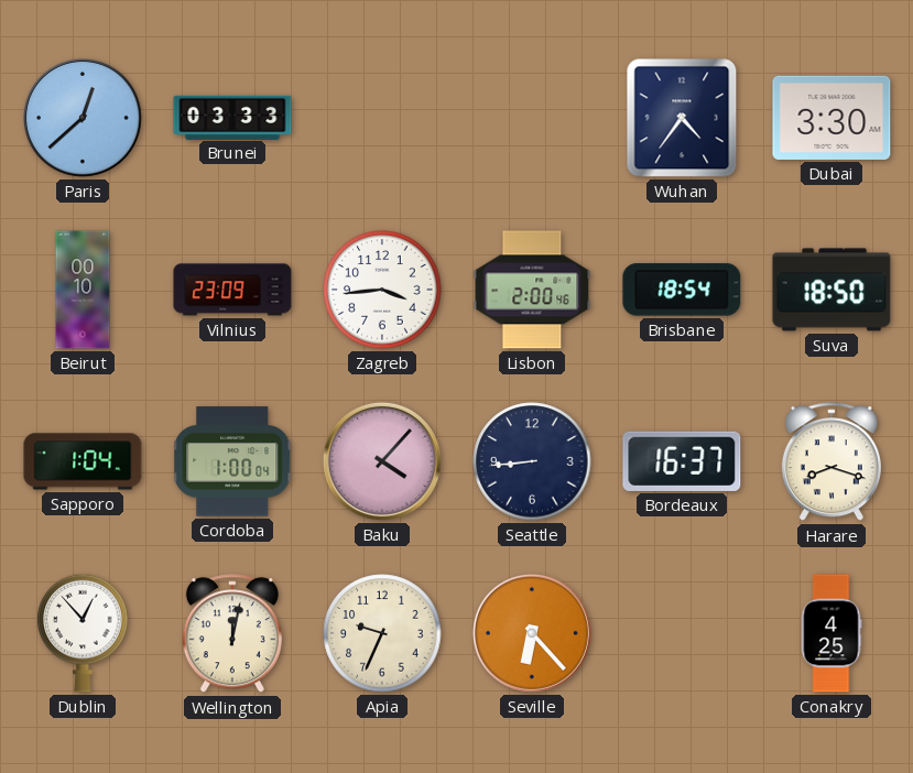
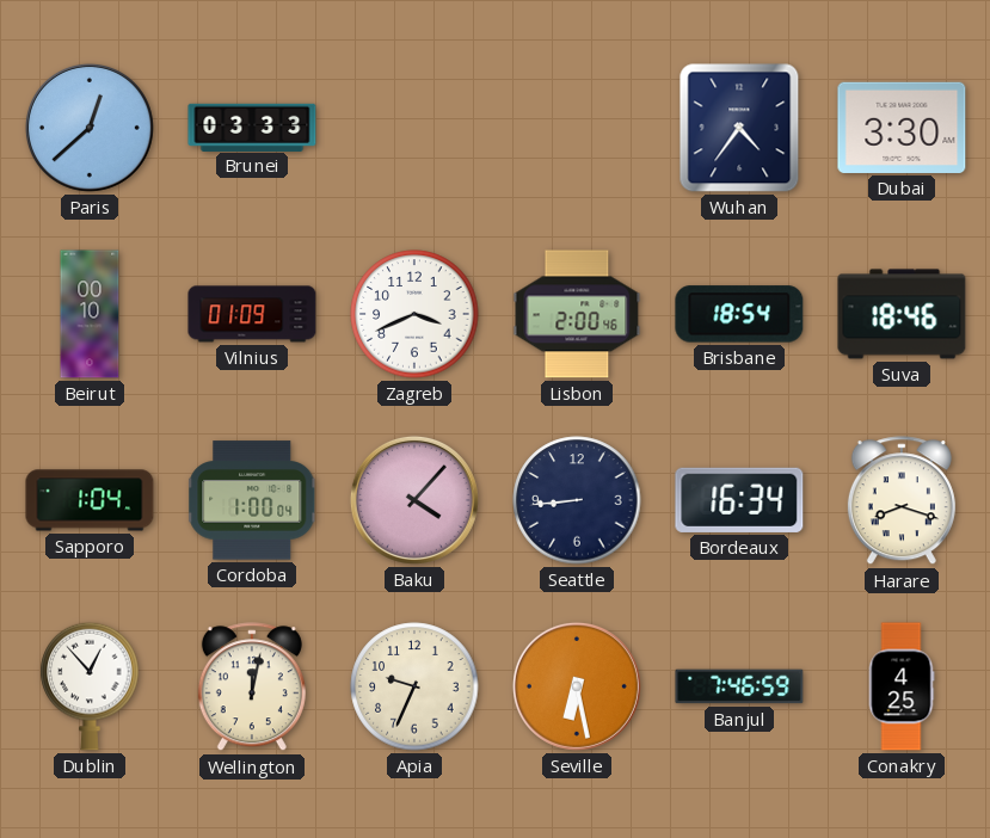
Vilnius: 23:09 -> 01:09 (252, 314)
Zagreb: 3:44 -> 3:41 (414, 314)
Suva: 18:50 -> 18:46 (902, 314)
Bordeaux: 16:37 -> 16:34 (739, 500)
Seville: 6:23 -> 6:28 (577, 686)
Banjul: none -> 7:46 (739, 686)
